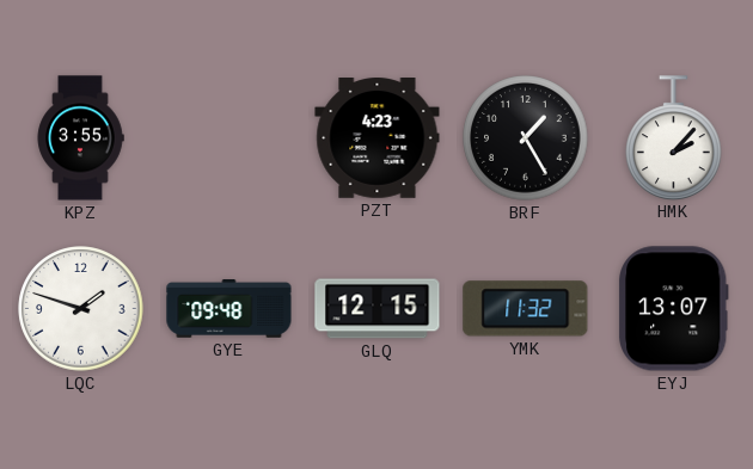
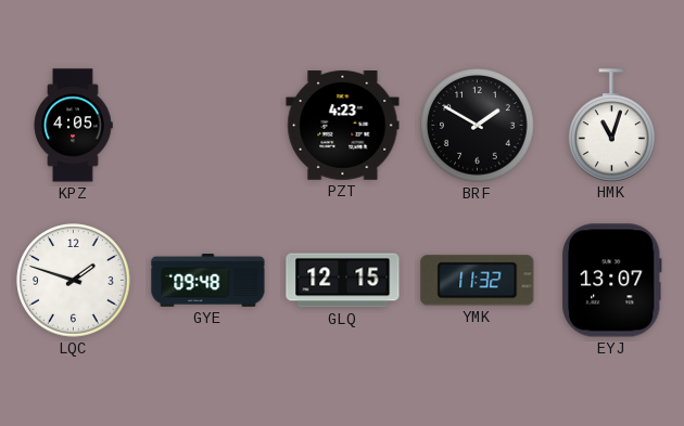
KPZ: 3:55 -> 4:05 (73, 126)
BRF: 1:25 -> 1:50 (478, 126)
HMK: 2:07 -> 11:03 (612, 125)
